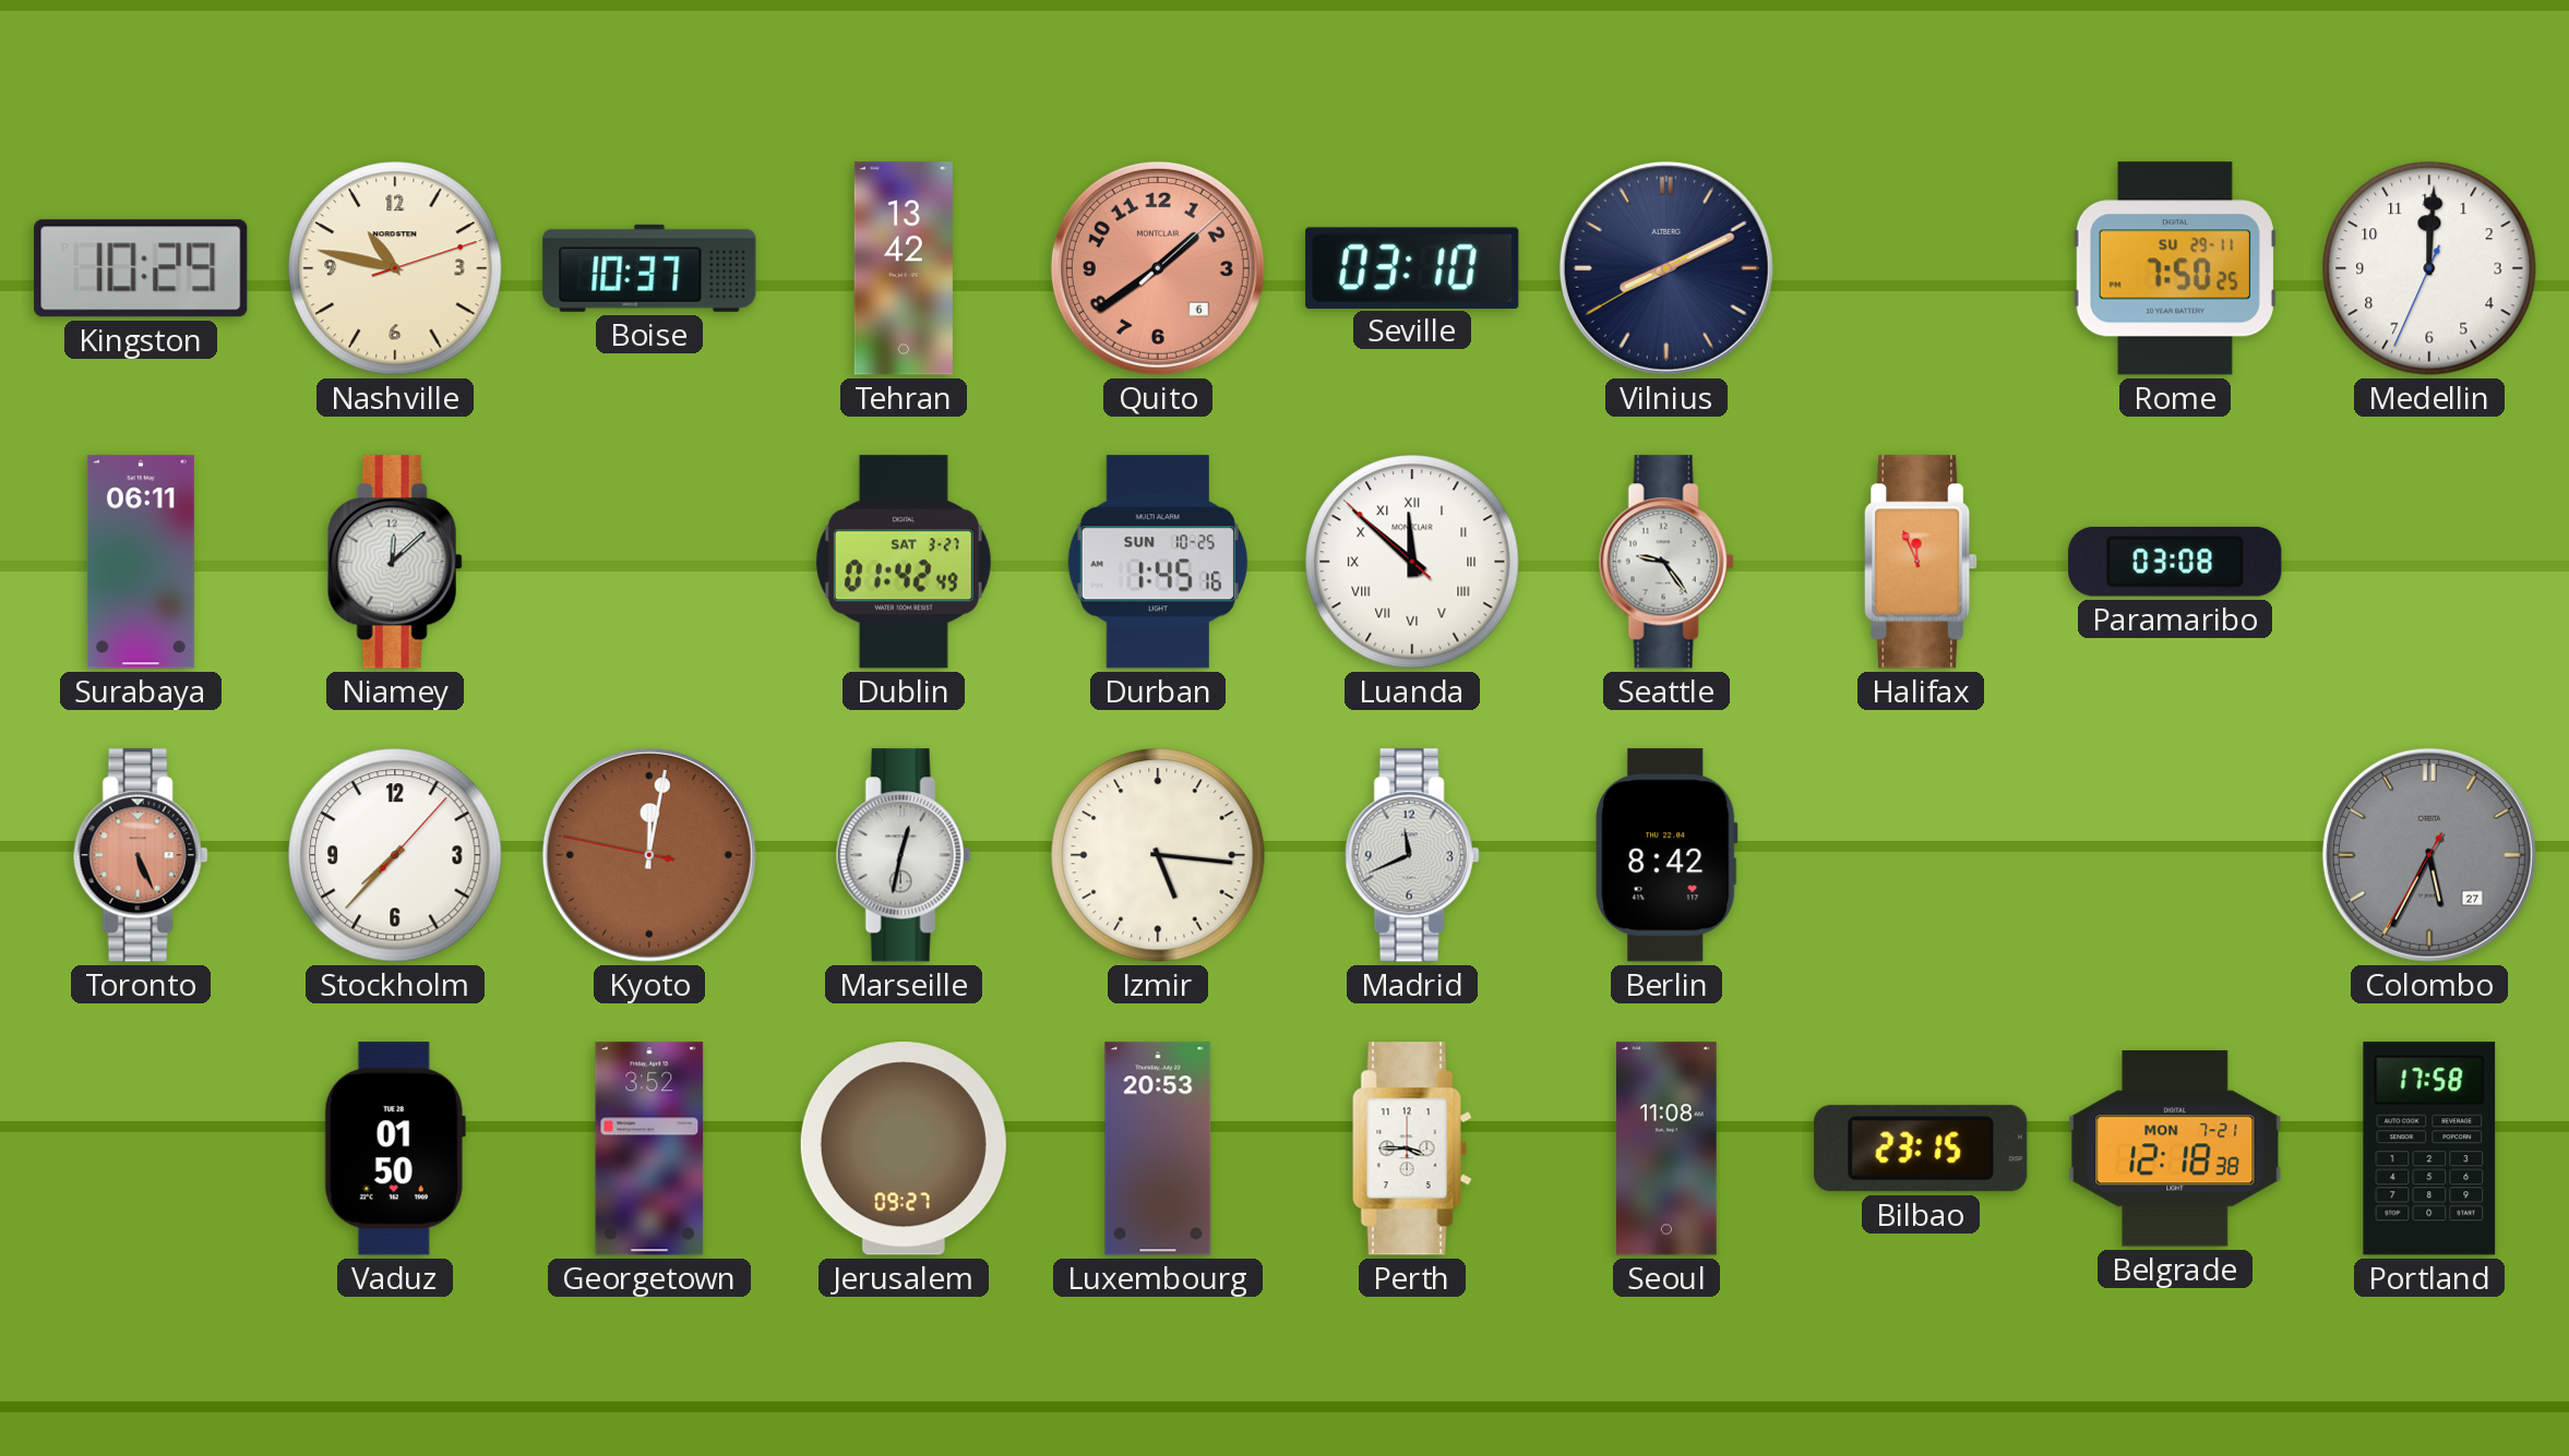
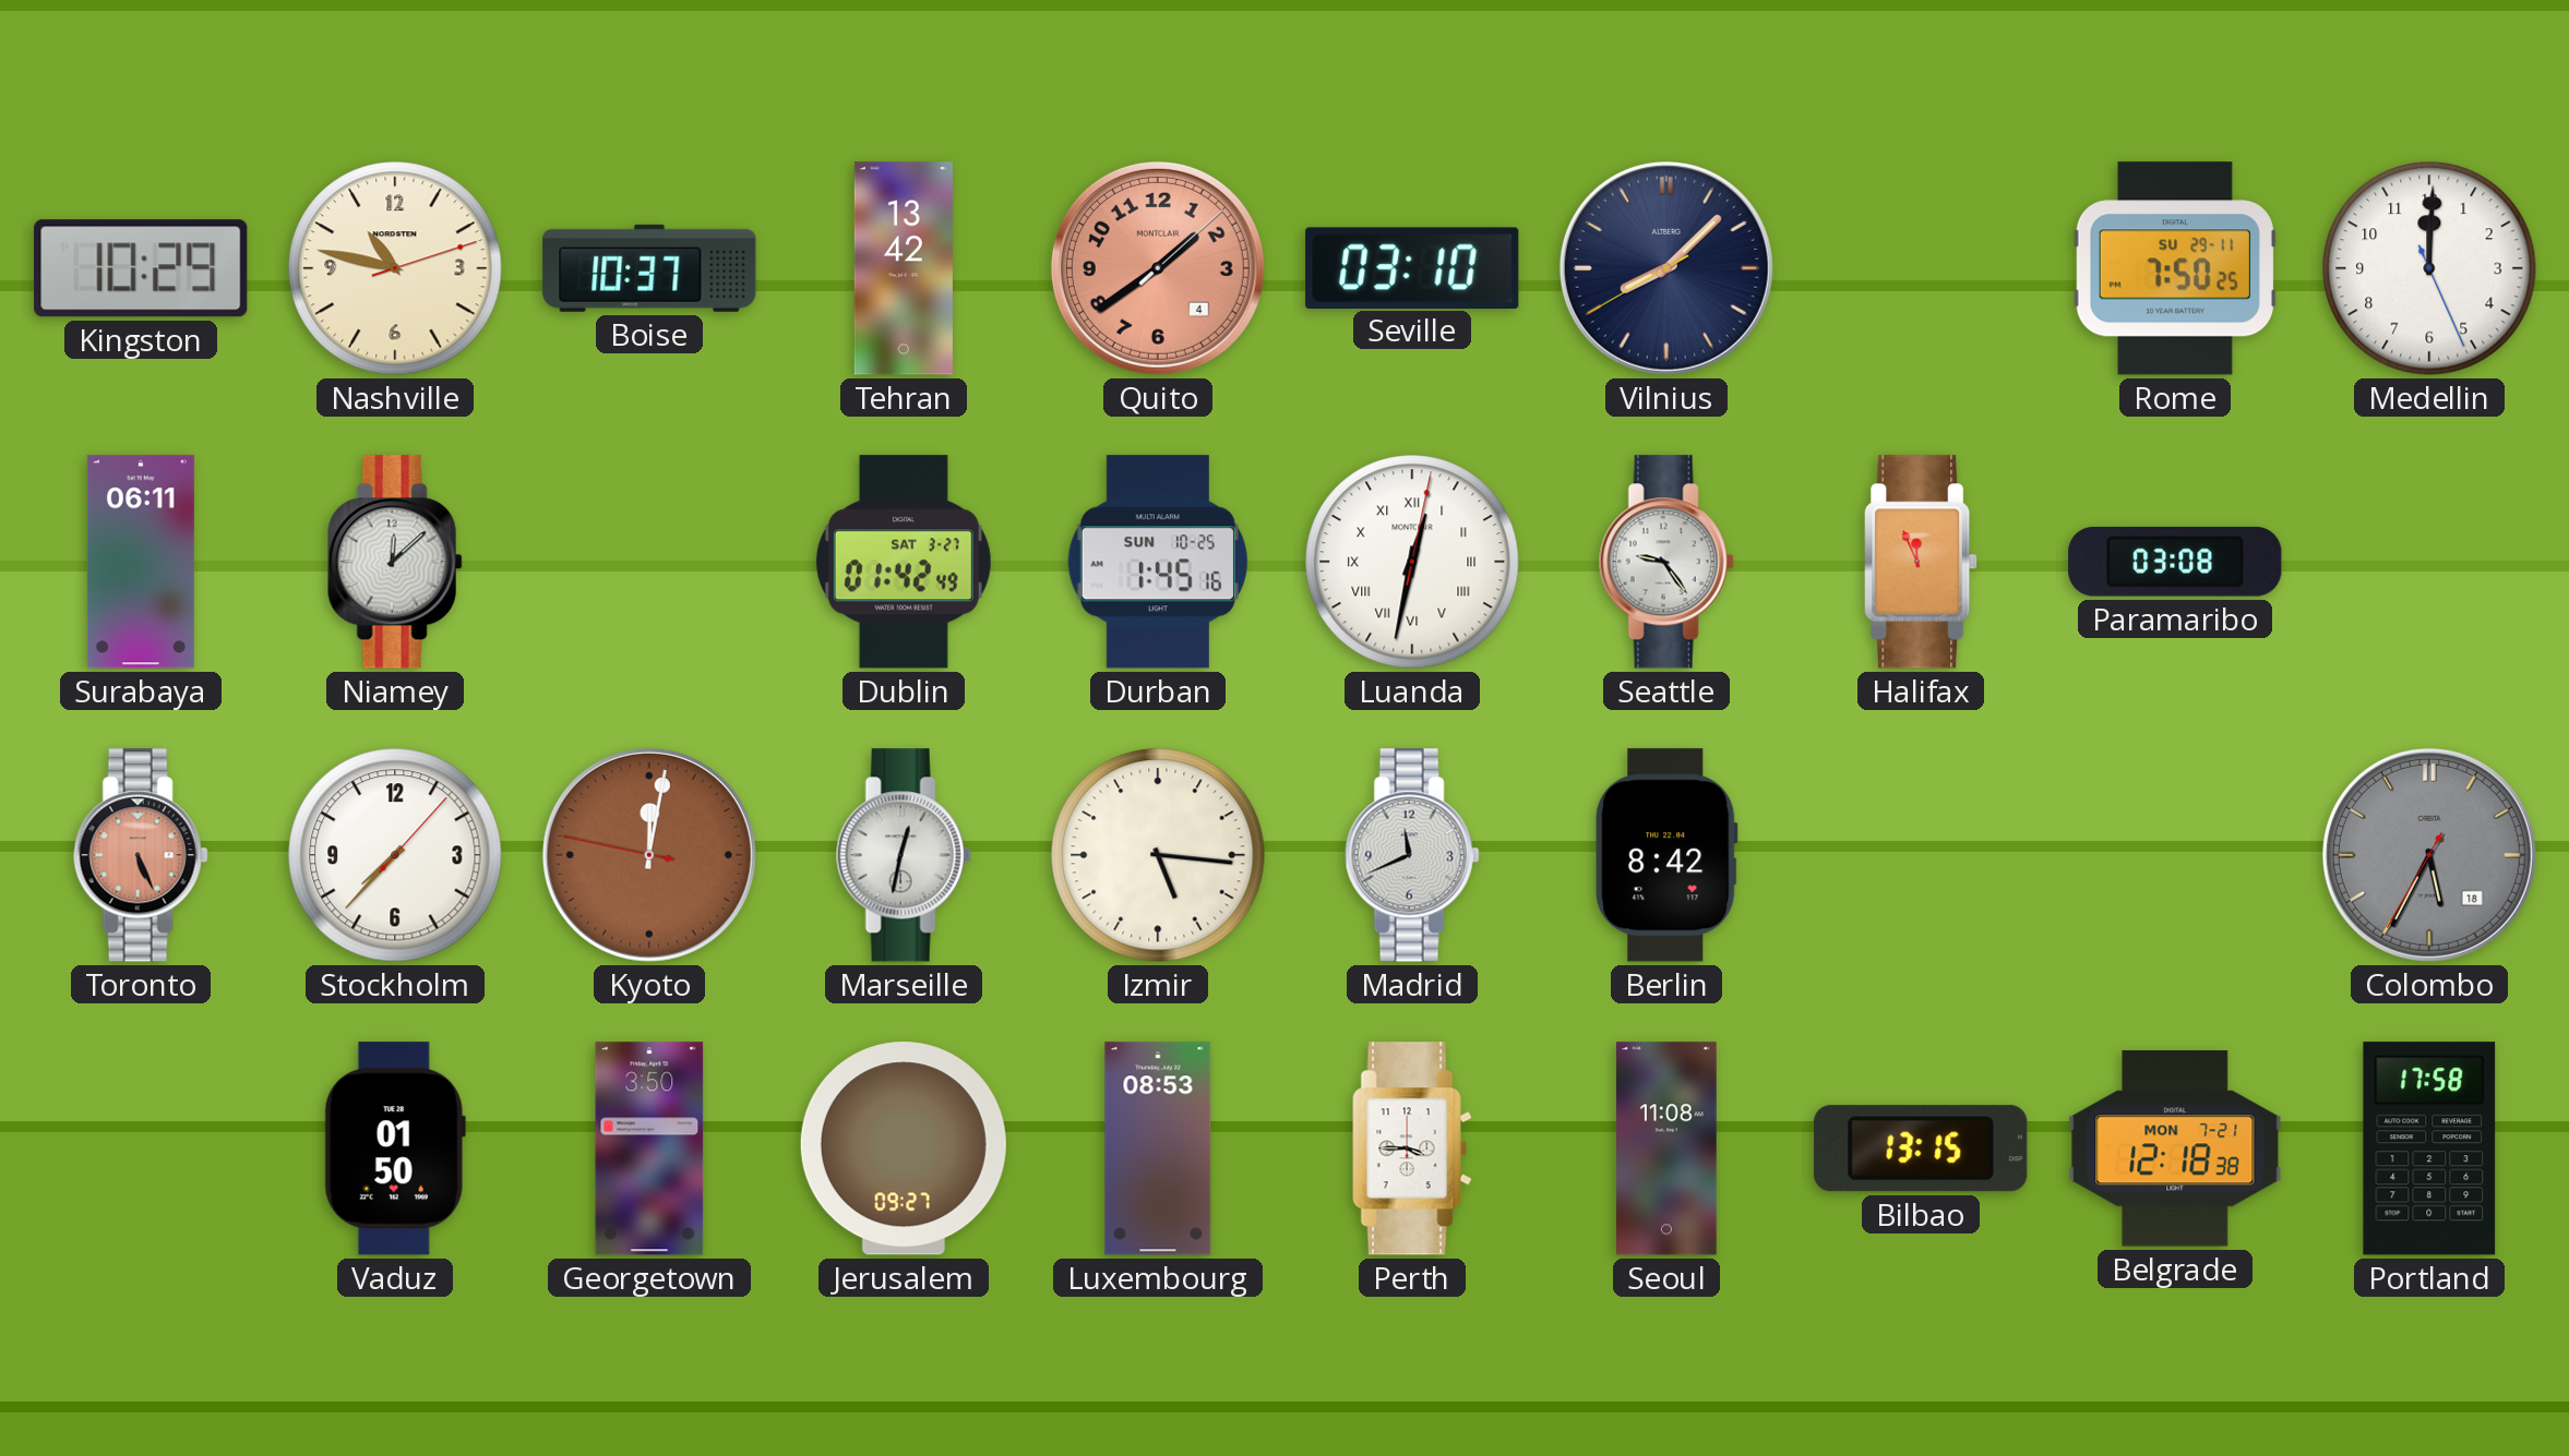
Quito date: 6 -> 4 (1158, 268)
Vilnius: 8:10 -> 8:07 (1666, 268)
Medellin: 12:00:34 -> 12:00:26 (2429, 268)
Luanda: 11:51 -> 12:32 (1412, 562)
Colombo date: 27 -> 18 (2429, 855)
Georgetown: 3:52 -> 3:50 (649, 1148)
Luxembourg: 20:53 -> 08:53 (1158, 1148)
Bilbao: 23:15 -> 13:15 (1921, 1148)
